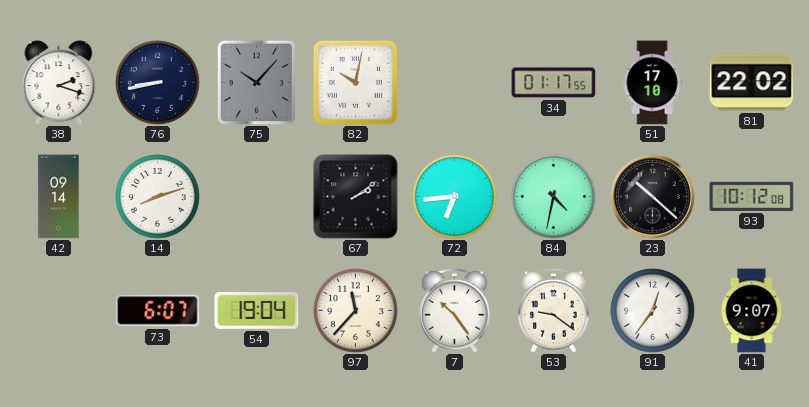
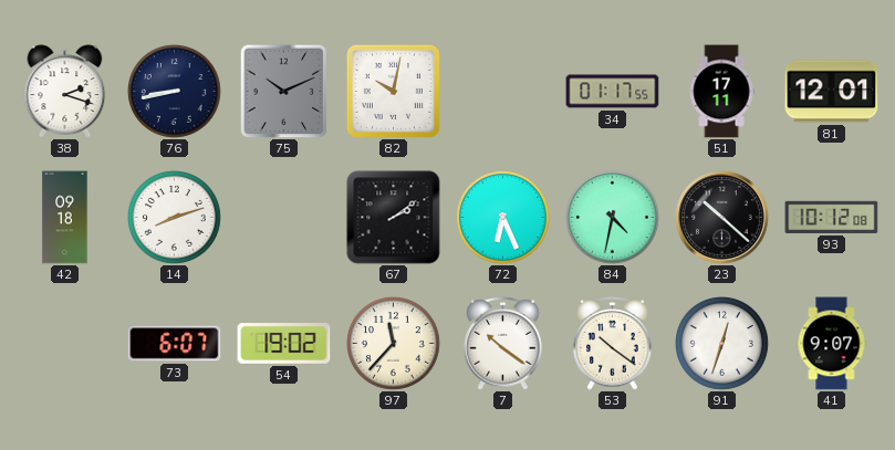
75: 10:07 -> 10:11 (284, 91)
51: 17:10 -> 17:11 (721, 92)
81: 22:02 -> 12:01 (832, 92)
42: 09:14 -> 09:18 (65, 218)
72: 6:44 -> 6:26 (503, 218)
54: 19:04 -> 19:02 (284, 344)
7: 10:24 -> 10:21 (503, 344)
53: 9:21 -> 10:21 (613, 344)
91: 12:36 -> 12:33 (722, 344)
